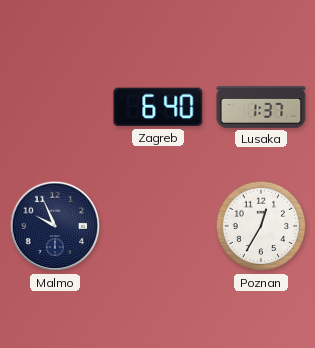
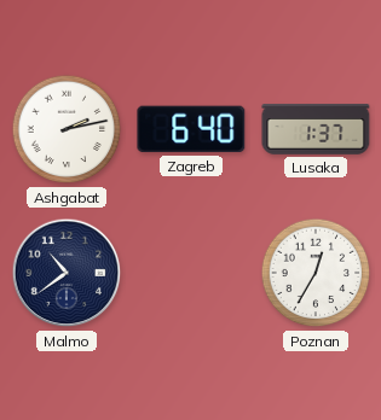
Ashgabat: none -> 2:13 (67, 129)
Malmo: 9:56 -> 10:39 (67, 273)
